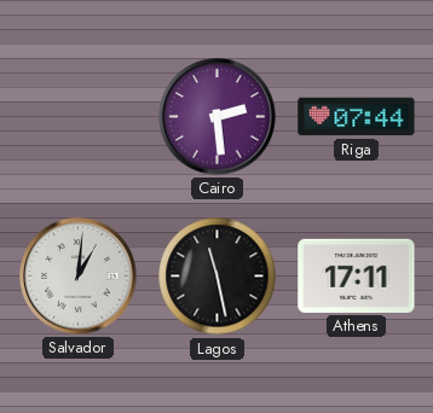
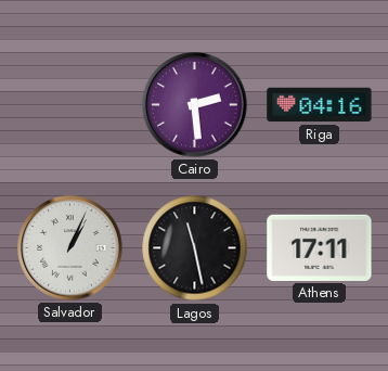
Riga: 07:44 -> 04:16 (320, 105)
Salvador: 1:01 -> 1:04 (70, 248)
